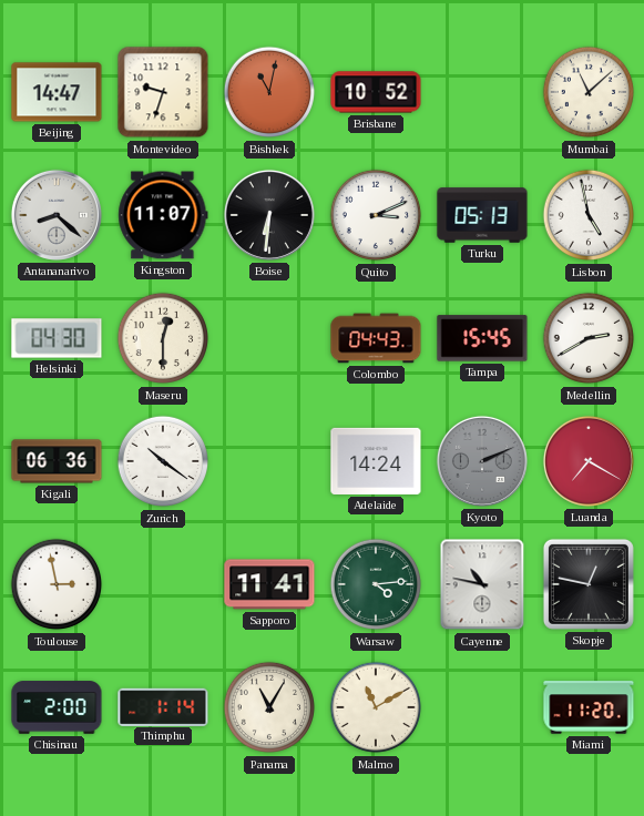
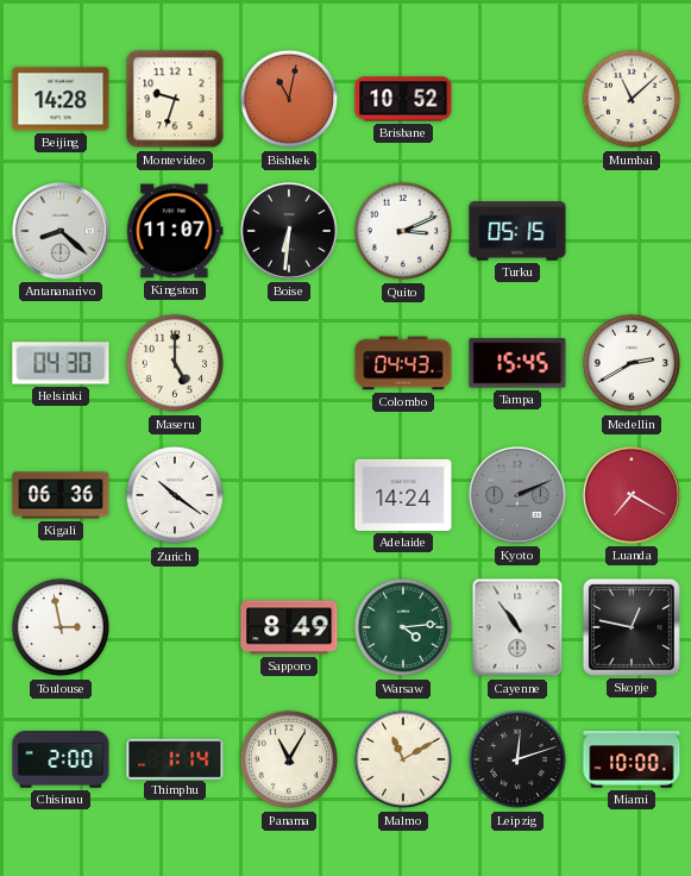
Beijing: 14:47 -> 14:28 (61, 99)
Turku: 05:13 -> 05:15 (517, 231)
Lisbon: 4:58 -> none (589, 215)
Maseru: 12:30 -> 5:00 (175, 363)
Sapporo: 11:41 -> 8:49 (289, 627)
Cayenne: 10:47 -> 10:54 (517, 627)
Leipzig: none -> 12:12 (517, 759)
Miami: 11:20 -> 10:00 (632, 759)
